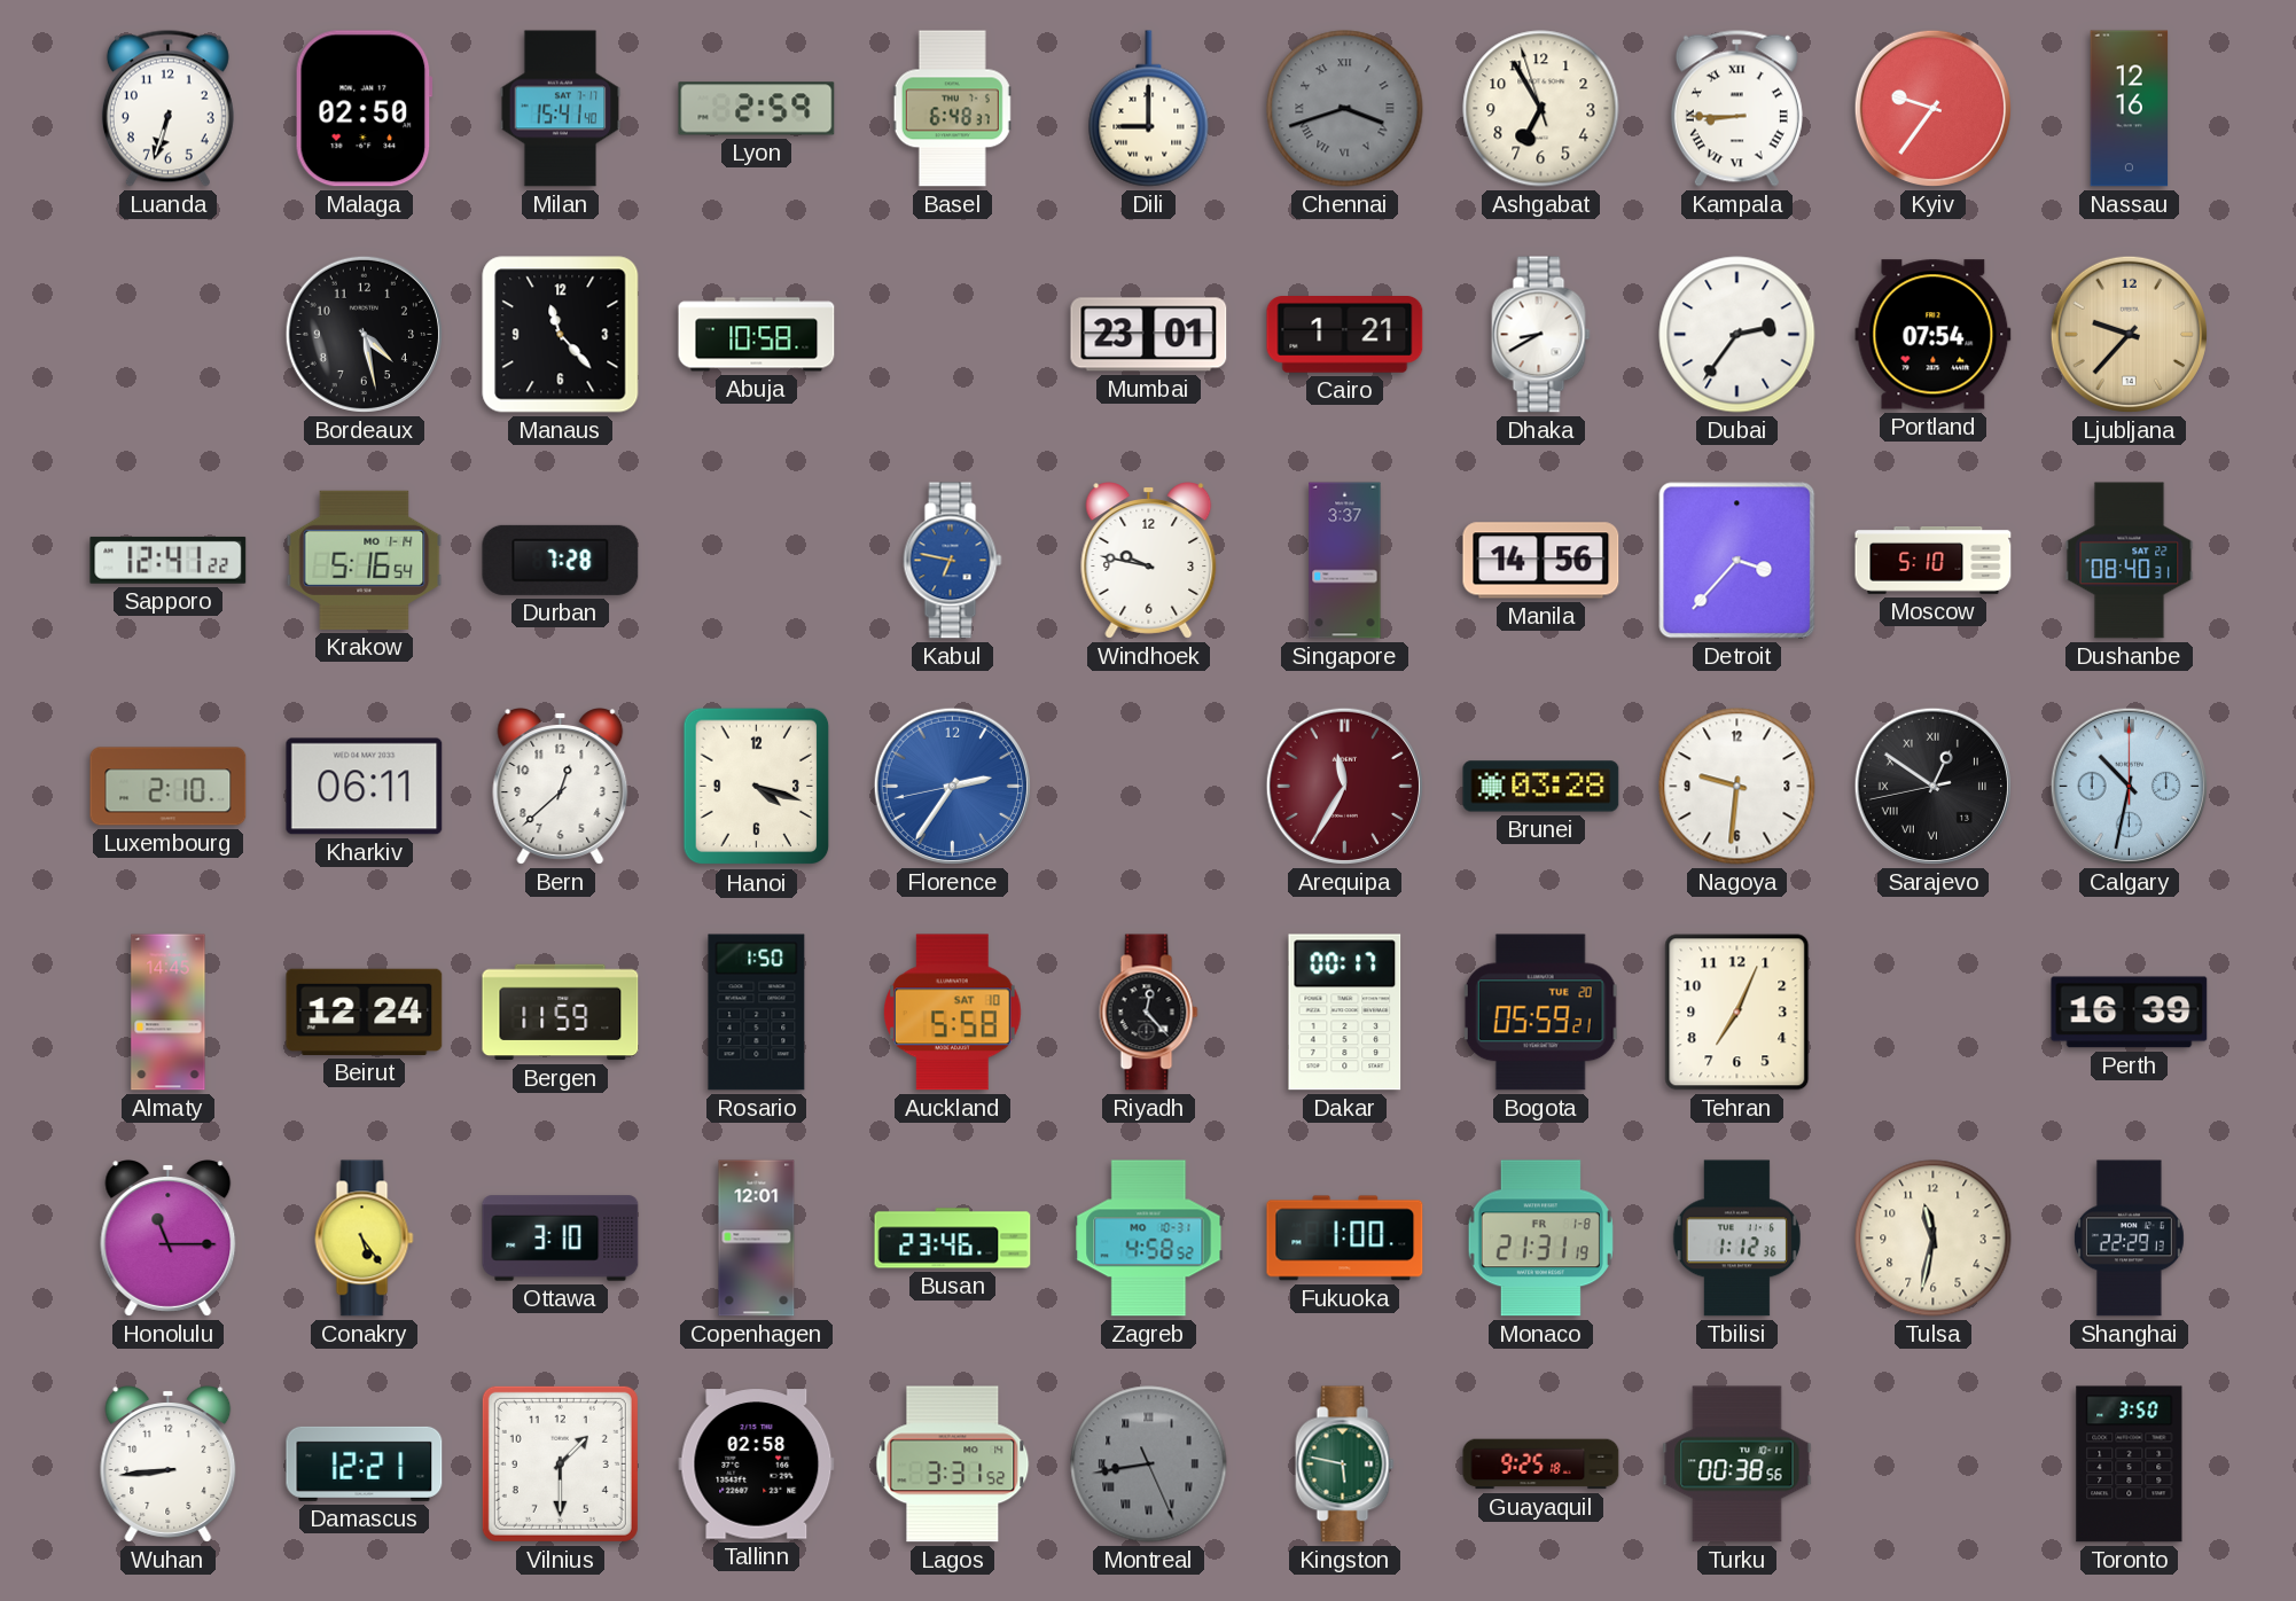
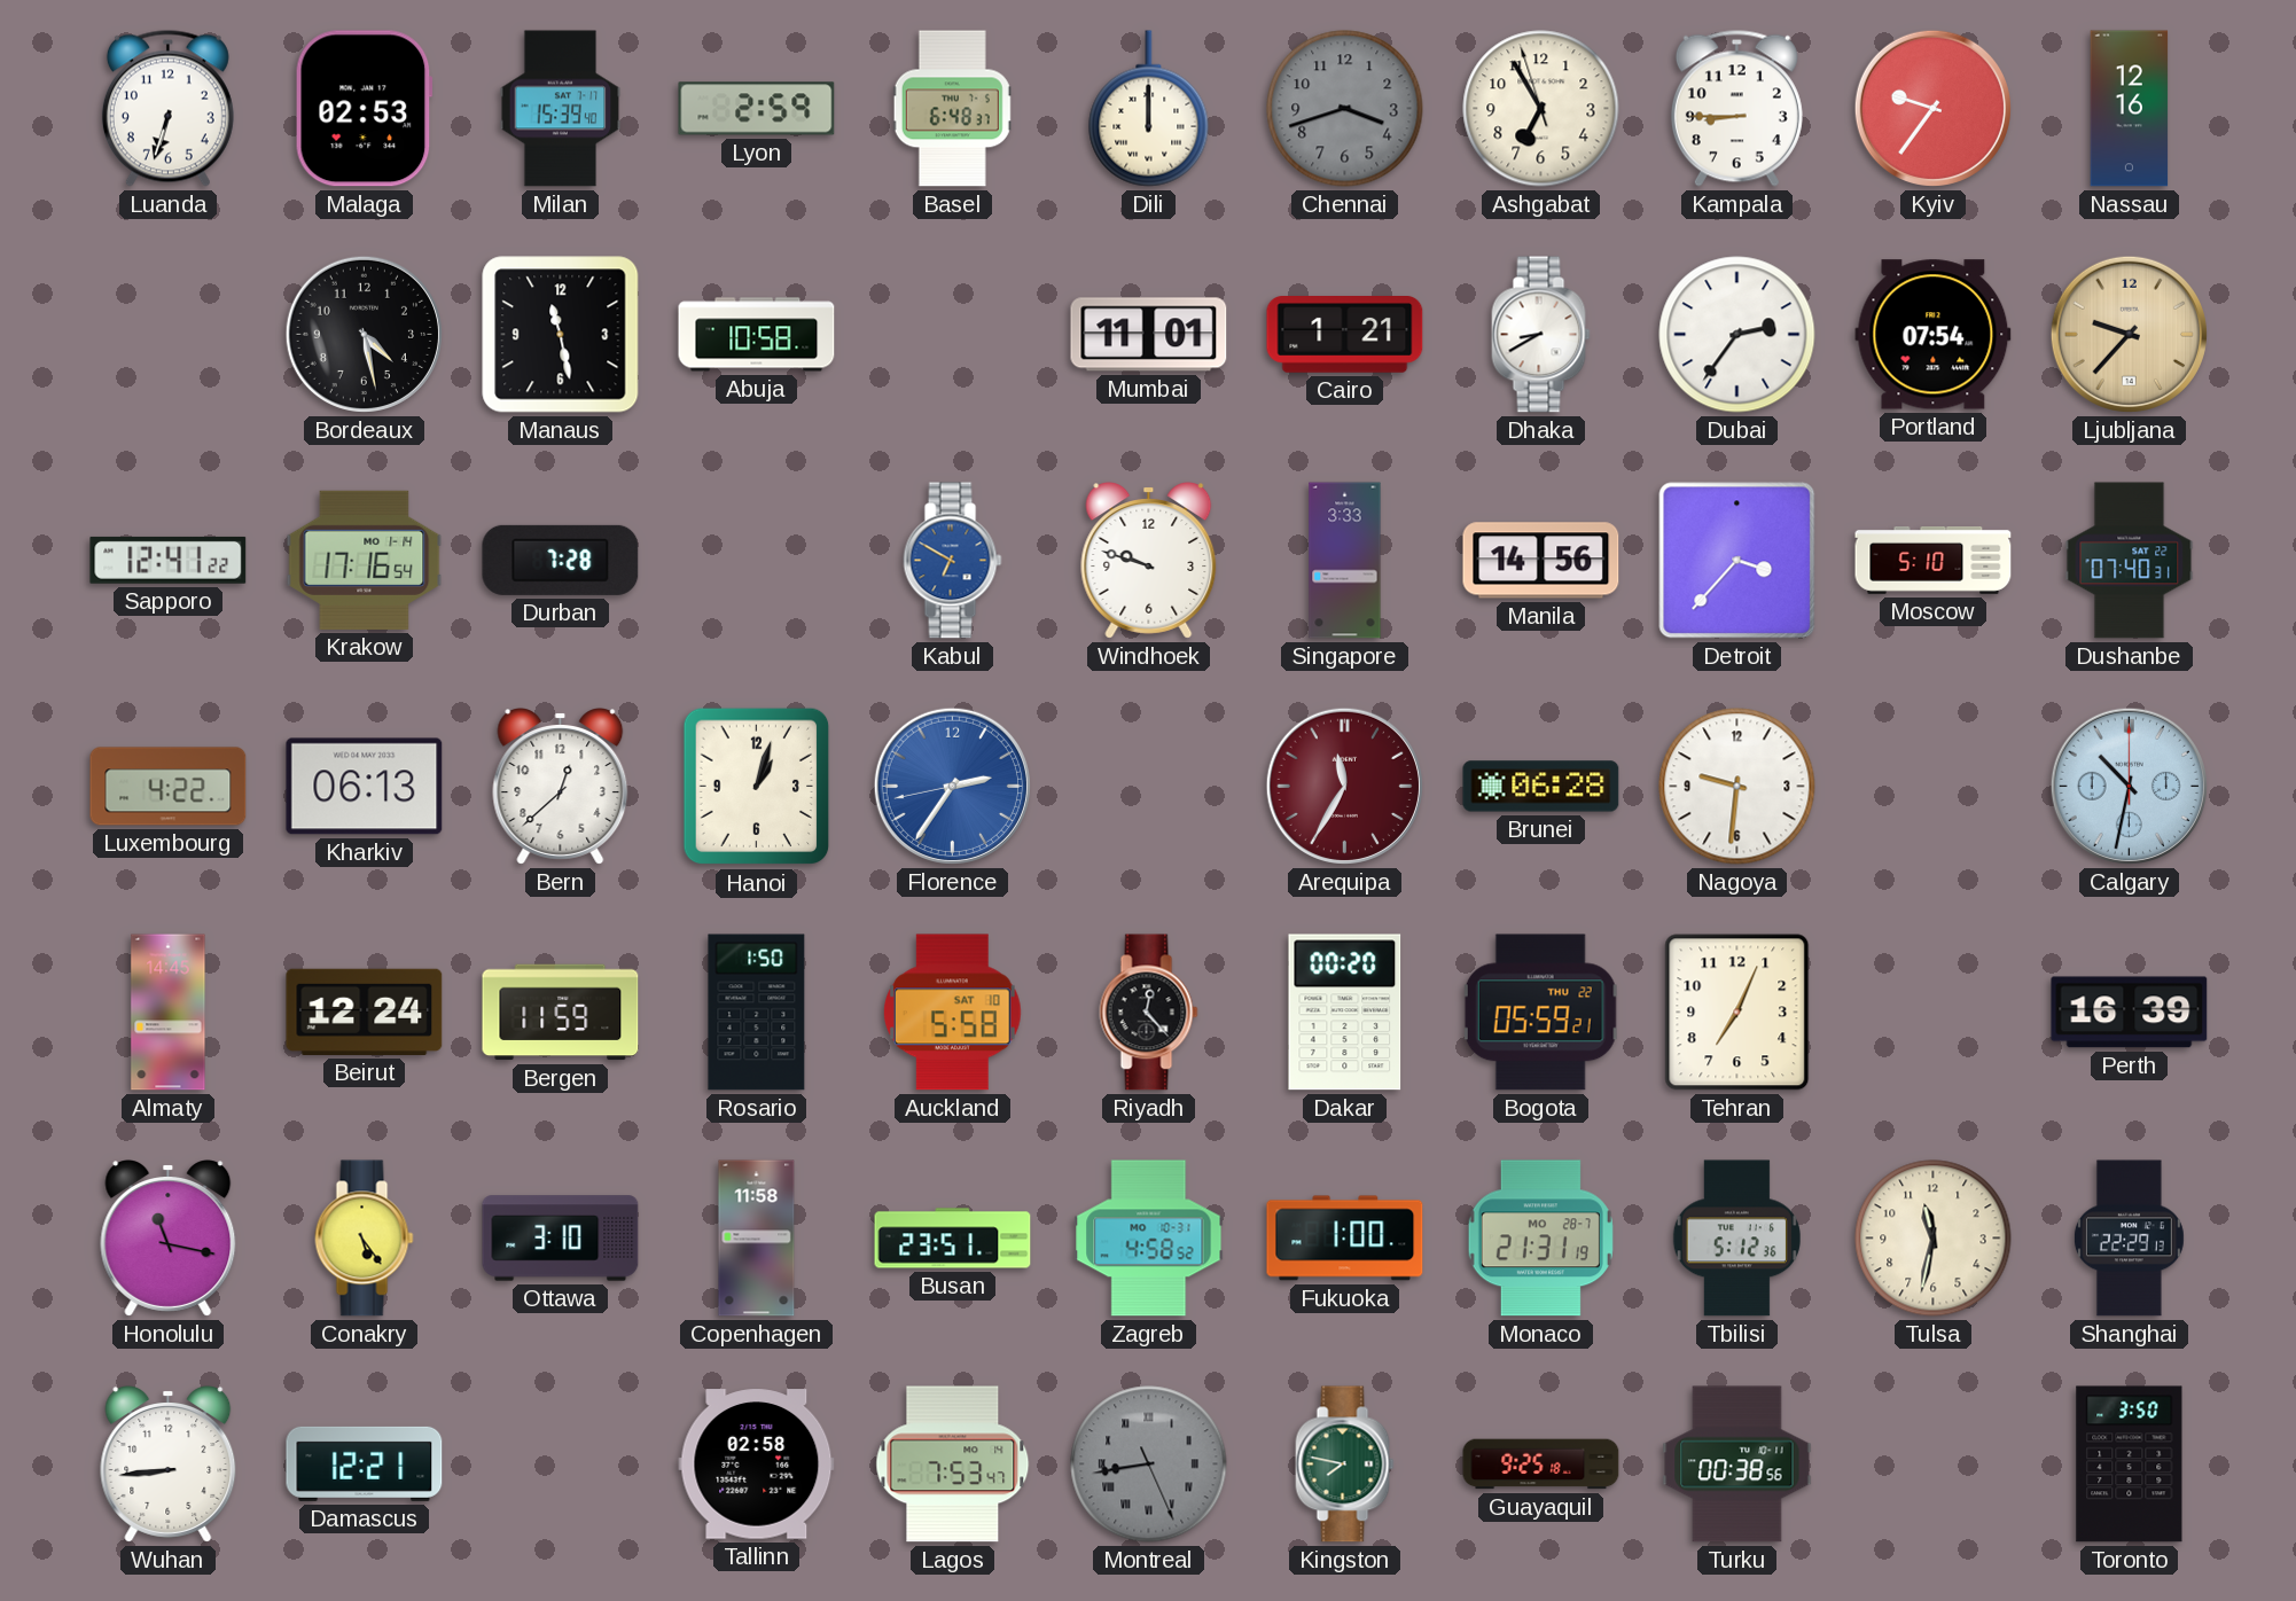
Malaga: 02:50 -> 02:53 (364, 109)
Milan: 15:41 -> 15:39 (561, 109)
Dili: 9:00 -> 12:00 (1149, 109)
Chennai numerals: Roman -> Arabic (1345, 109)
Kampala numerals: Roman -> Arabic (1736, 108)
Manaus: 11:23 -> 11:28 (561, 335)
Mumbai: 23:01 -> 11:01 (1149, 335)
Krakow: 5:16 -> 17:16 (365, 560)
Kabul: 6:47 -> 6:50 (953, 561)
Windhoek: 9:47 -> 9:48 (1149, 561)
Singapore: 3:37 -> 3:33 (1345, 561)
Dushanbe: 08:40 -> 07:40 (2130, 561)
Luxembourg: 2:10 -> 4:22 (169, 787)
Kharkiv: 06:11 -> 06:13 (365, 787)
Hanoi: 4:18 -> 1:03 (757, 787)
Brunei: 03:28 -> 06:28 (1541, 787)
Sarajevo: 12:50 -> none (1932, 786)
Dakar: 00:17 -> 00:20 (1345, 1013)
Bogota date: TUE 20 -> THU 22 (1540, 1013)
Honolulu: 11:15 -> 11:17 (169, 1239)
Copenhagen: 12:01 -> 11:58 (757, 1239)
Busan: 23:46 -> 23:51 (953, 1239)
Monaco date: FR 1-8 -> MO 28-7 (1540, 1239)
Tbilisi: 1:12 -> 5:12 (1736, 1239)
Vilnius: 1:30 -> none (560, 1463)
Lagos: 3:31 -> 7:53 (953, 1465)
Kingston: 5:47 -> 7:47 (1345, 1465)
